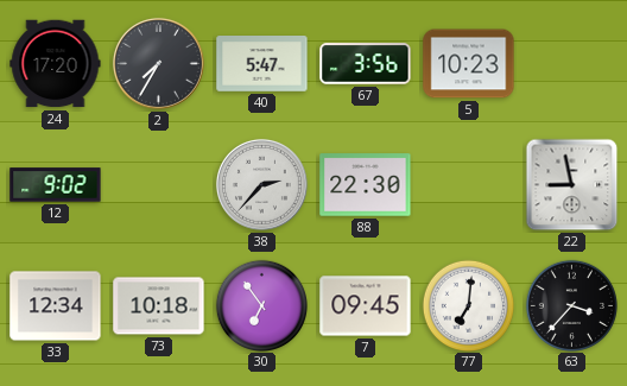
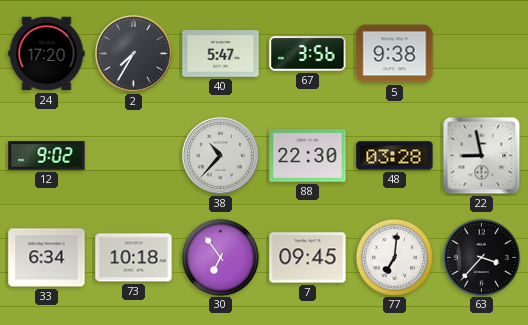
5: 10:23 -> 9:38 (395, 54)
38: 2:37 -> 10:37 (220, 155)
48: none -> 03:28 (395, 156)
33: 12:34 -> 6:34 (47, 258)
